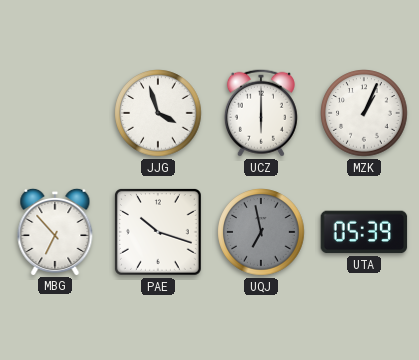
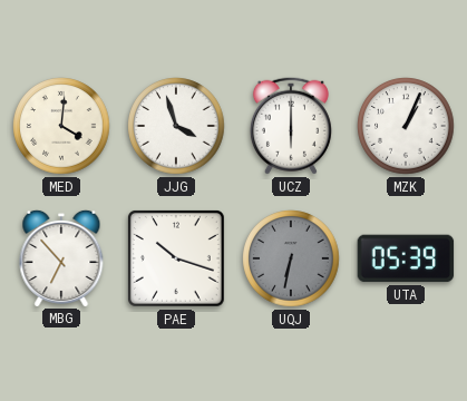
MED: none -> 4:01 (61, 126)
UQJ: 6:58 -> 6:32 (291, 258)
